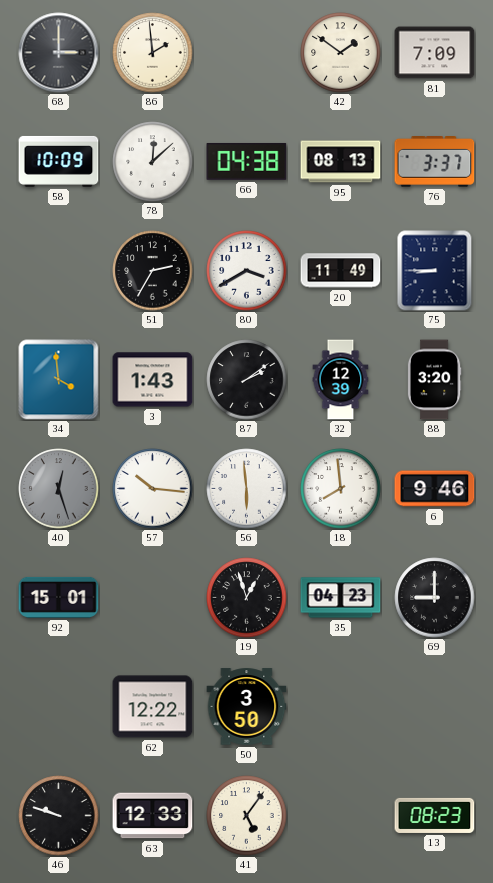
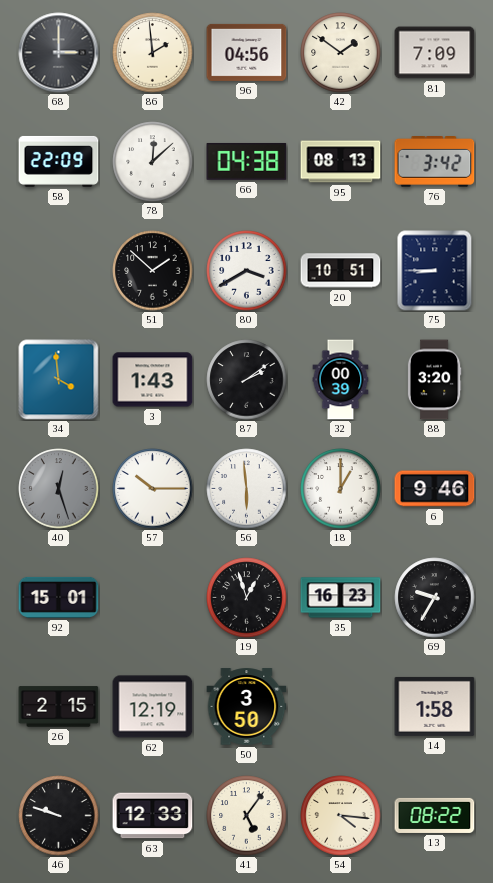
96: none -> 04:56 (247, 52)
58: 10:09 -> 22:09 (59, 161)
76: 3:37 -> 3:42 (435, 162)
51: 2:35 -> 1:52 (153, 271)
20: 11:49 -> 10:51 (341, 271)
32: 12:39 -> 00:39 (341, 380)
57: 10:16 -> 10:15 (153, 489)
18: 7:59 -> 1:00 (341, 489)
35: 04:23 -> 16:23 (341, 598)
69: 9:00 -> 9:35 (435, 598)
26: none -> 2:15 (59, 707)
62: 12:22 -> 12:19 (153, 707)
14: none -> 1:58 (435, 706)
54: none -> 4:16 (341, 816)
13: 08:23 -> 08:22 (435, 815)
